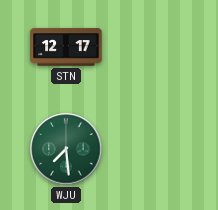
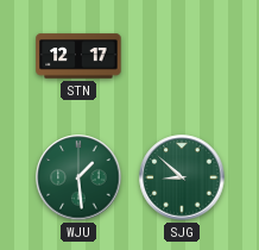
WJU: 7:29 -> 1:29 (78, 177)
SJG: none -> 8:52 (182, 177)
